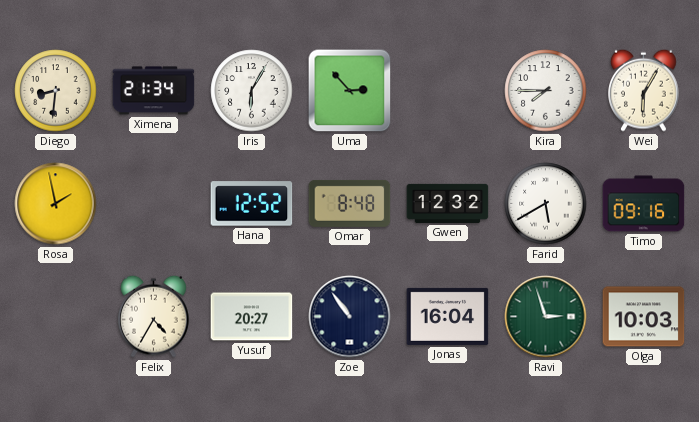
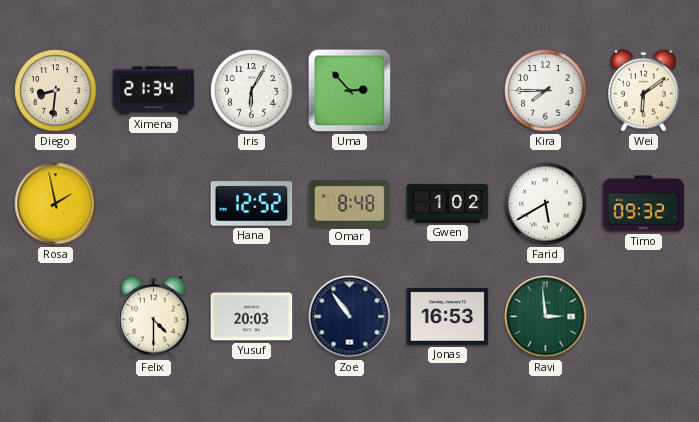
Wei: 6:05 -> 6:09 (644, 90)
Gwen: 12:32 -> 1:02 (448, 203)
Timo: 09:16 -> 09:32 (644, 204)
Felix: 4:35 -> 4:30 (154, 316)
Yusuf: 20:27 -> 20:03 (252, 317)
Jonas: 16:04 -> 16:53 (448, 316)
Ravi: 2:57 -> 2:59 (546, 317)
Olga: 10:03 -> none (644, 317)
